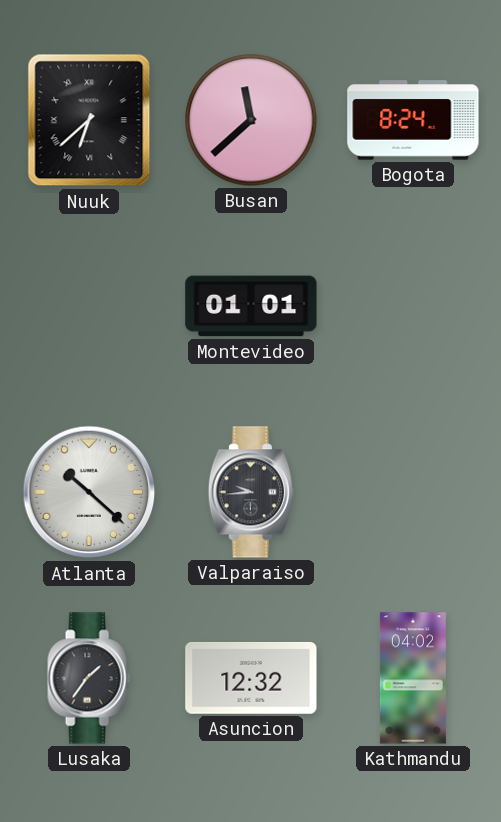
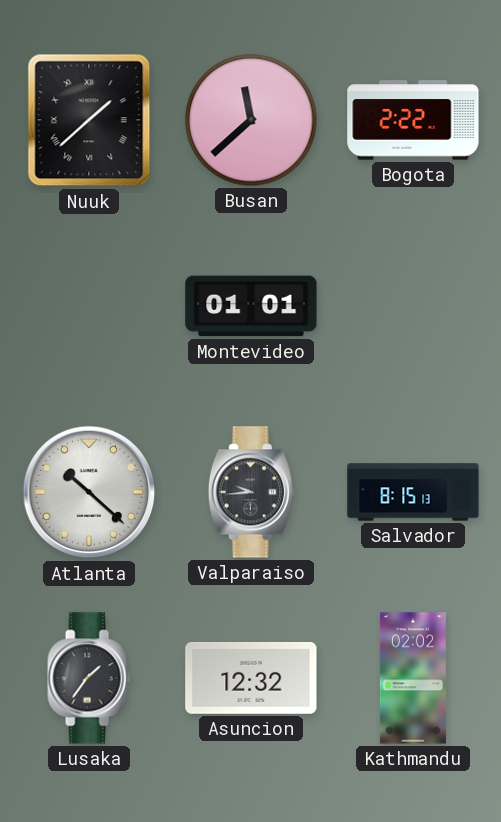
Nuuk: 6:38 -> 1:38 (89, 120)
Bogota: 8:24 -> 2:22 (413, 120)
Salvador: none -> 8:15 (413, 492)
Kathmandu: 04:02 -> 02:02 (413, 678)
